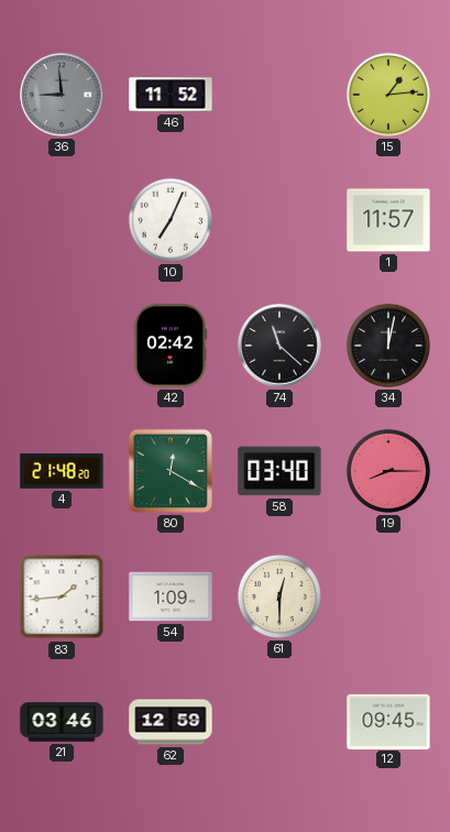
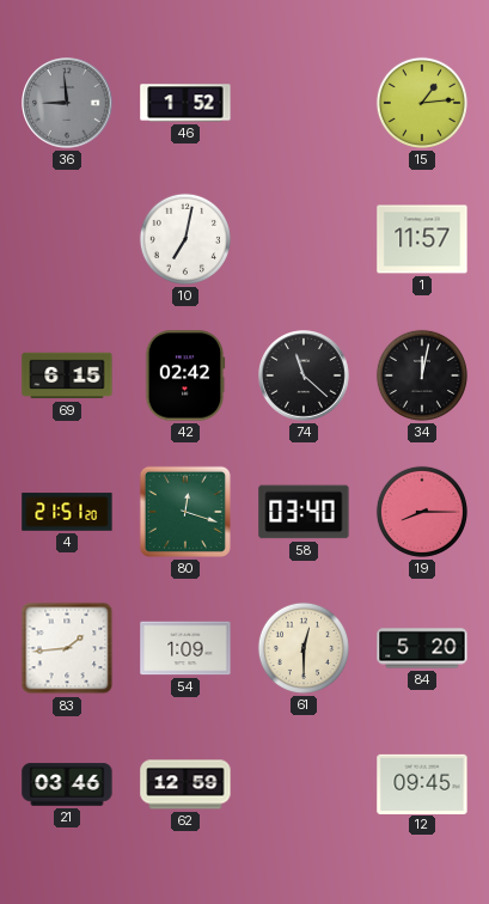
46: 11:52 -> 1:52 (185, 103)
10: 7:04 -> 7:02 (185, 239)
69: none -> 6:15 (67, 375)
4: 21:48 -> 21:51 (67, 512)
80: 12:20 -> 12:18 (185, 512)
84: none -> 5:20 (422, 648)
